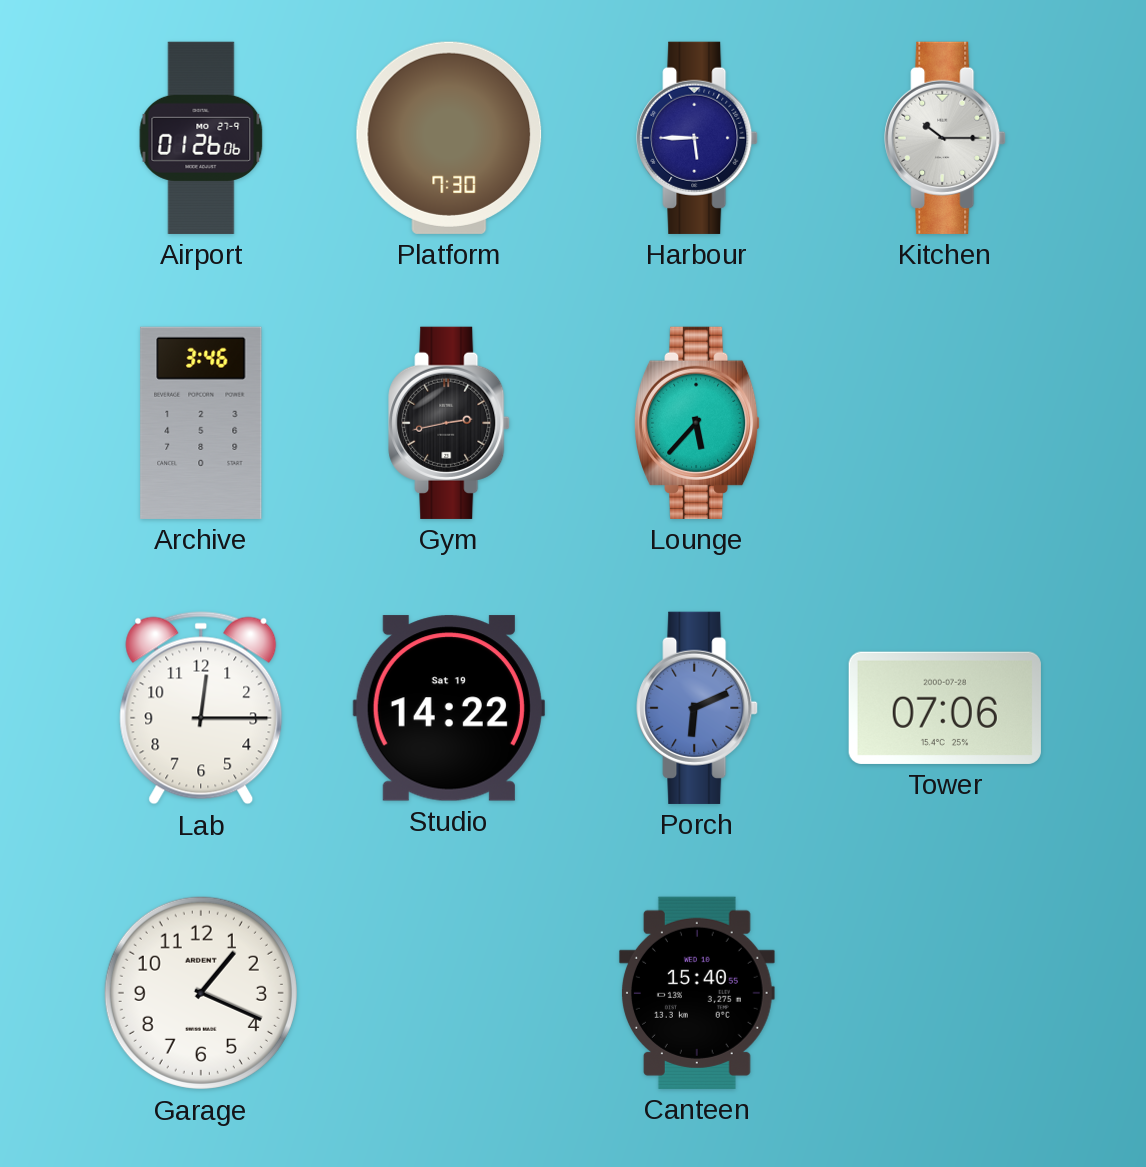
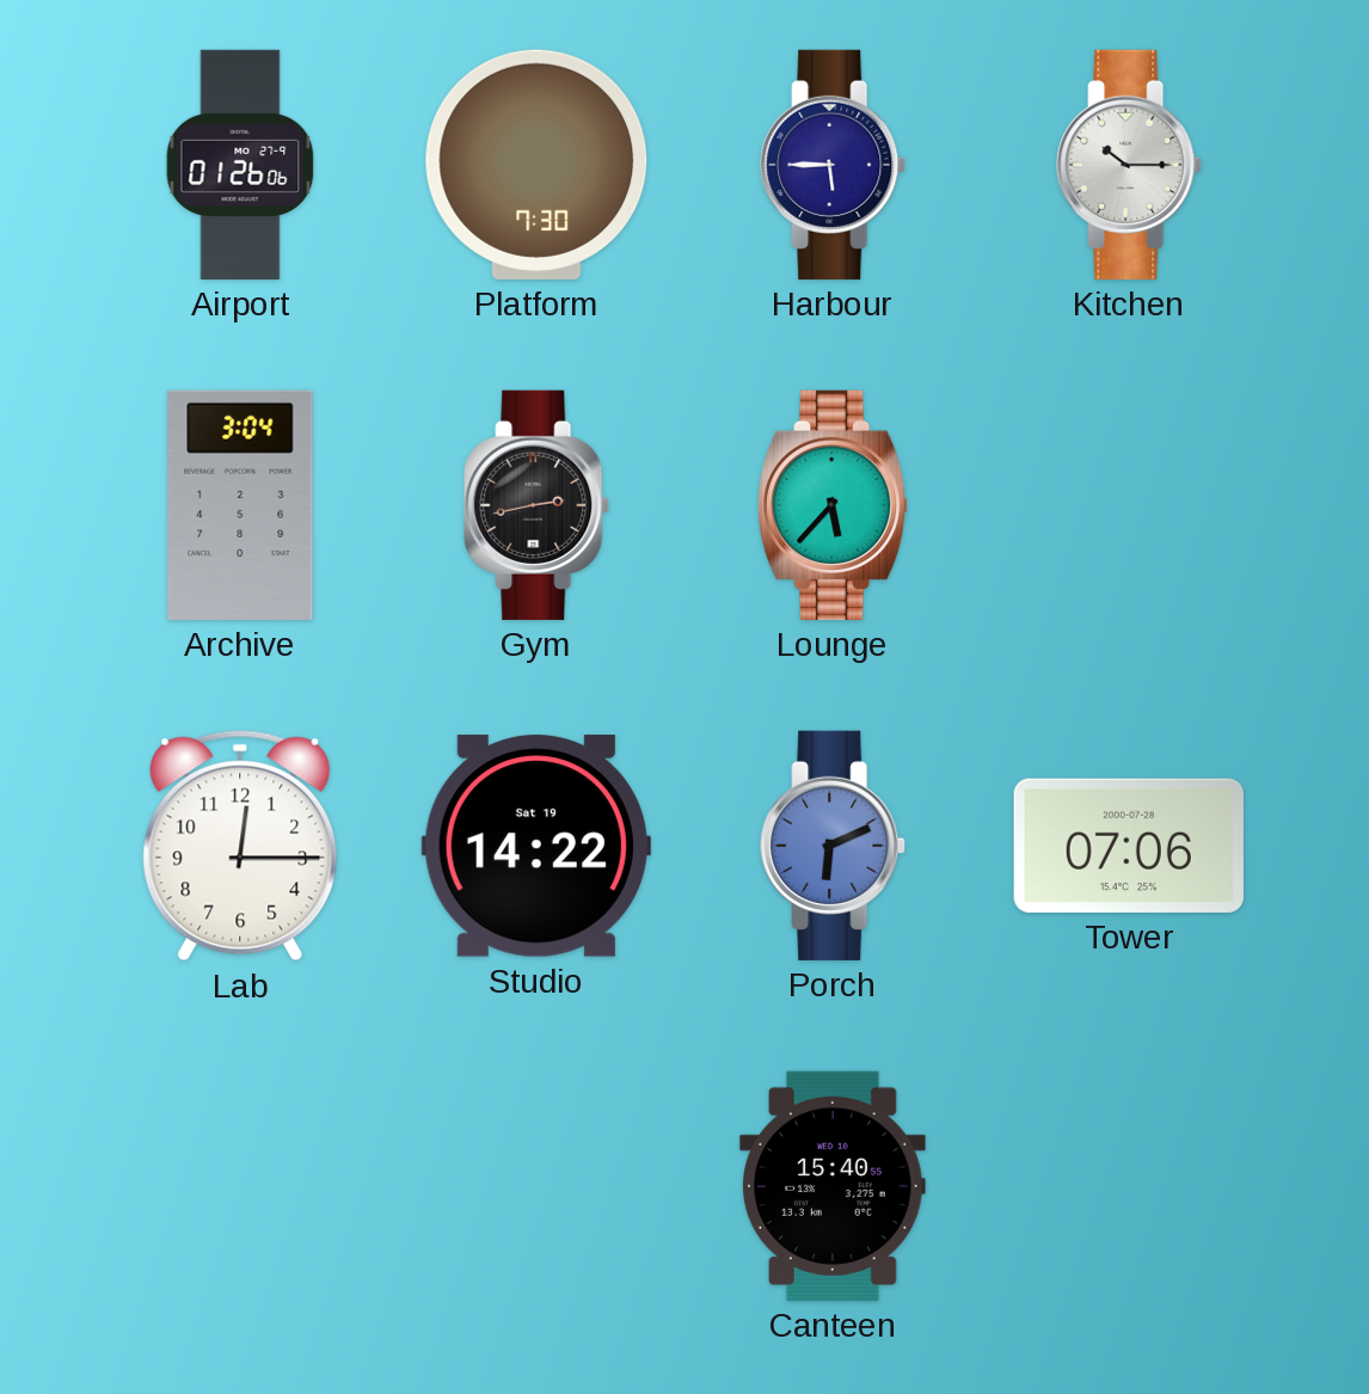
Archive: 3:46 -> 3:04 (240, 505)
Garage: 1:19 -> none (201, 993)
